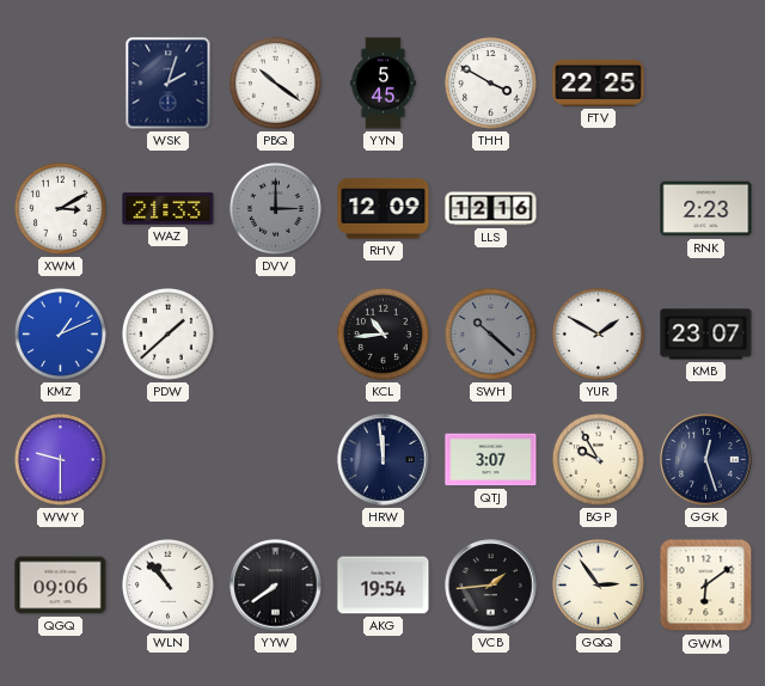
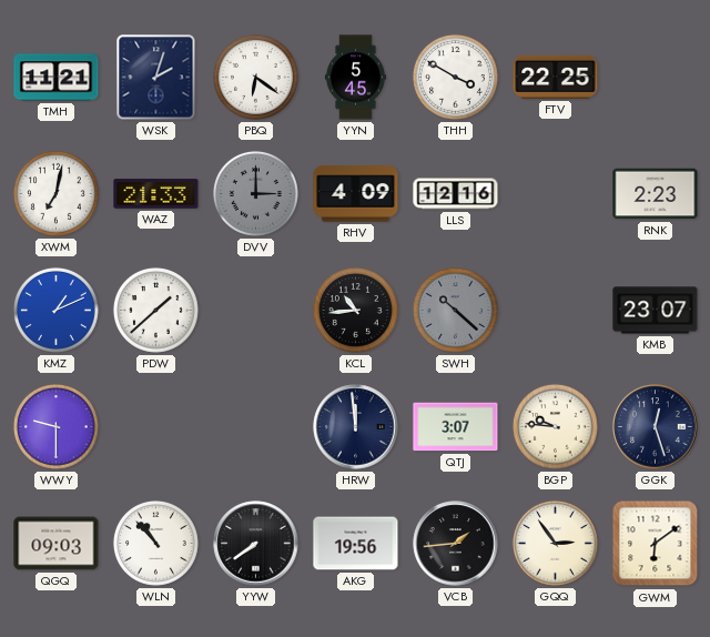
TMH: none -> 11:21 (57, 78)
PBQ: 10:21 -> 6:21 (256, 78)
XWM: 3:10 -> 7:02 (57, 194)
RHV: 12:09 -> 4:09 (356, 194)
YUR: 1:50 -> none (599, 335)
BGP: 9:55 -> 9:46 (556, 427)
QGQ: 09:06 -> 09:03 (57, 544)
AKG: 19:54 -> 19:56 (356, 544)
